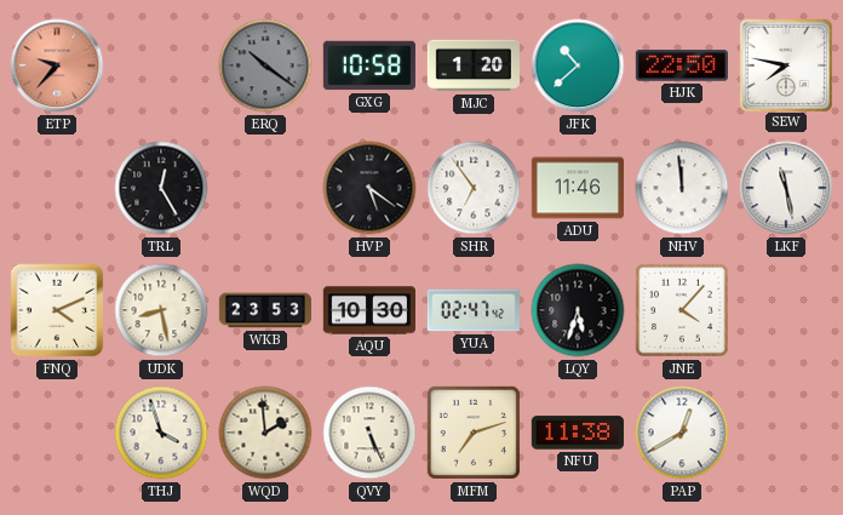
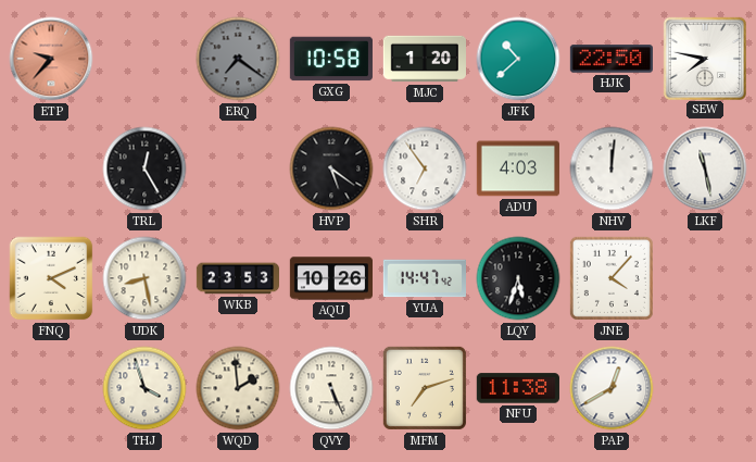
ERQ: 10:21 -> 7:21 (238, 59)
ADU: 11:46 -> 4:03 (518, 168)
NHV: 11:59 -> 12:01 (612, 168)
AQU: 10:30 -> 10:26 (330, 278)
YUA: 02:47 -> 14:47 (424, 278)
